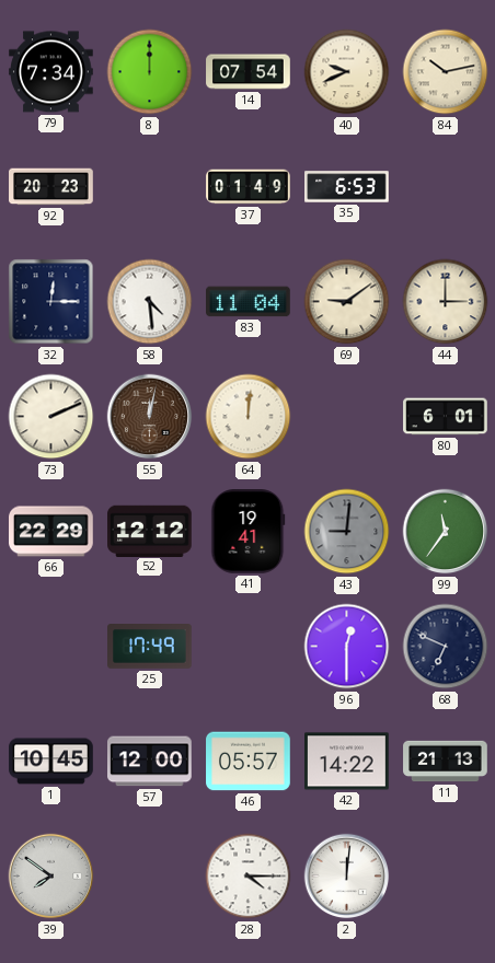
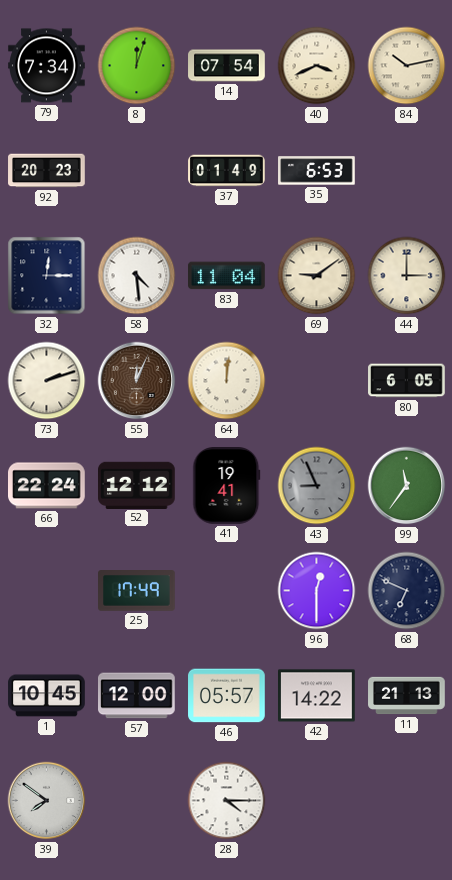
8: 12:00 -> 12:03 (137, 66)
40: 9:41 -> 3:41 (317, 66)
73: 2:11 -> 2:12 (47, 381)
55: 12:02 -> 12:04 (137, 381)
80: 6:01 -> 6:05 (407, 381)
66: 22:29 -> 22:24 (47, 486)
43: 9:01 -> 8:56 (317, 486)
2: 12:01 -> none (347, 877)
